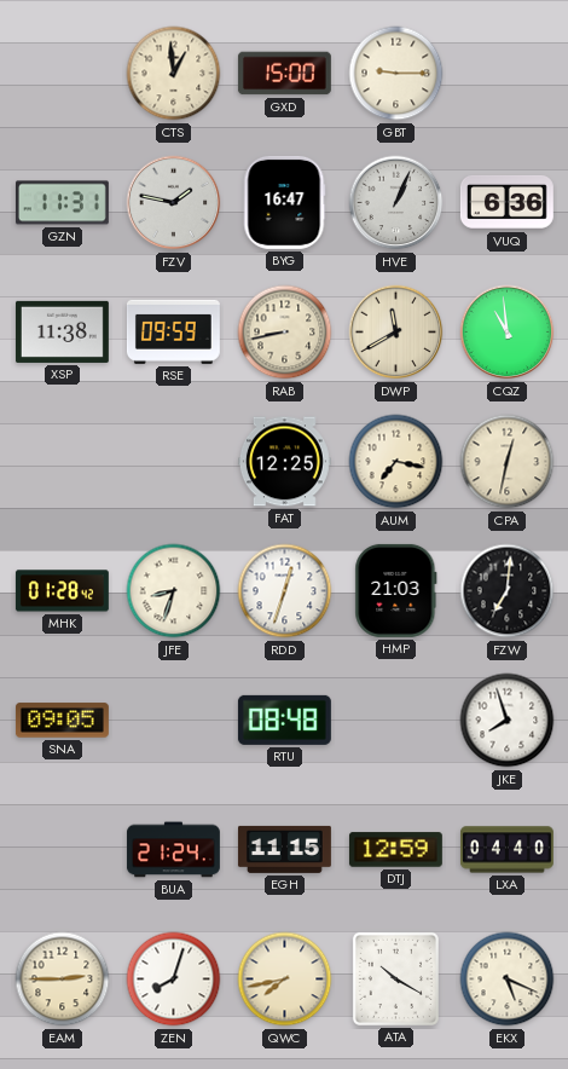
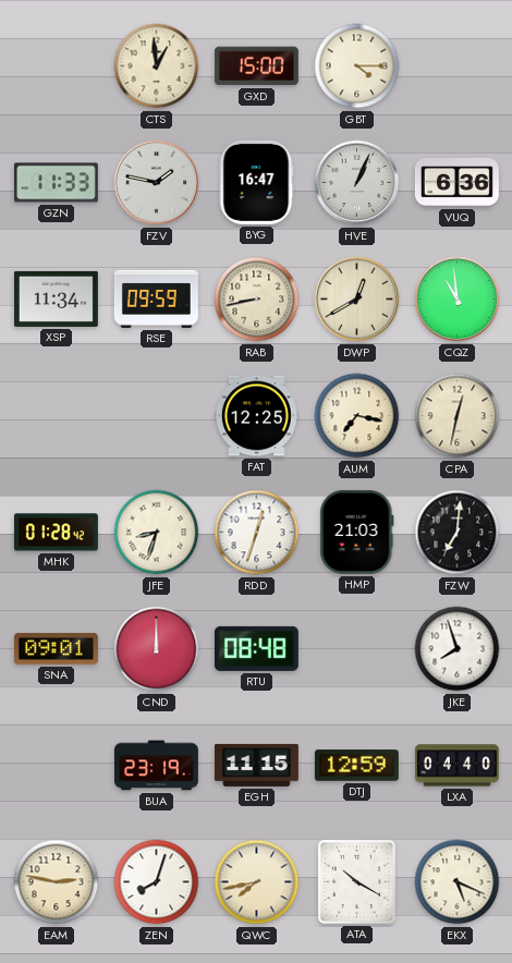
GBT: 9:15 -> 4:15 (357, 66)
GZN: 11:31 -> 11:33 (56, 183)
XSP: 11:38 -> 11:34 (56, 298)
DWP: 11:40 -> 12:40 (357, 300)
SNA: 09:05 -> 09:01 (56, 649)
CND: none -> 12:00 (157, 649)
BUA: 21:24 -> 23:19 (156, 766)
EAM: 2:45 -> 2:47 (57, 882)
